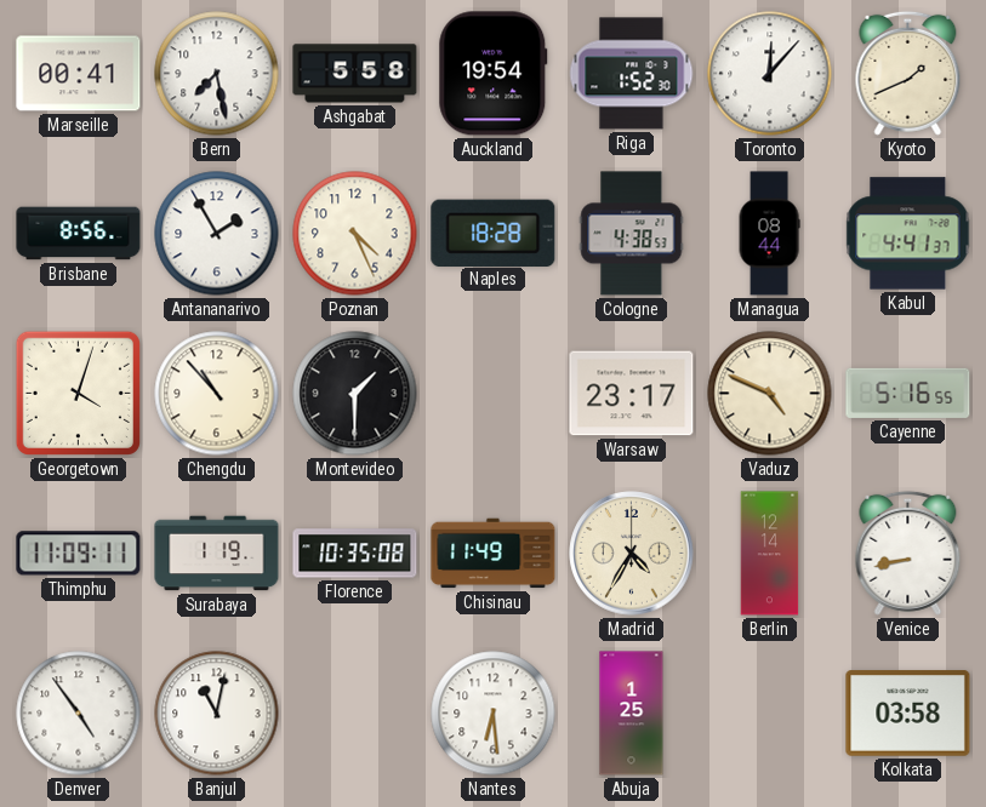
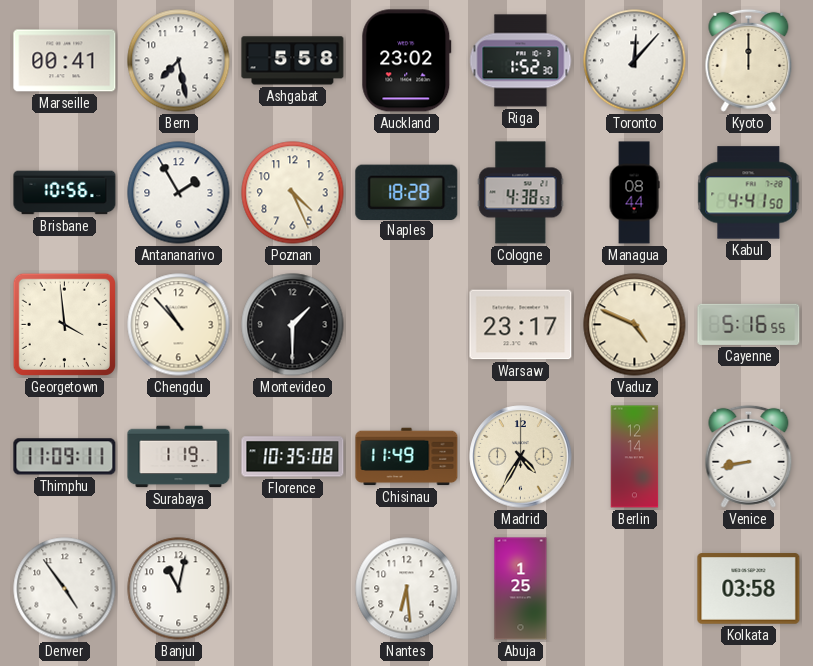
Auckland: 19:54 -> 23:02 (407, 61)
Kyoto: 1:41 -> 12:00 (749, 60)
Brisbane: 8:56 -> 10:56 (65, 193)
Kabul: 4:41:37 -> 4:41:50 (749, 193)
Georgetown: 4:03 -> 3:59 (64, 324)
